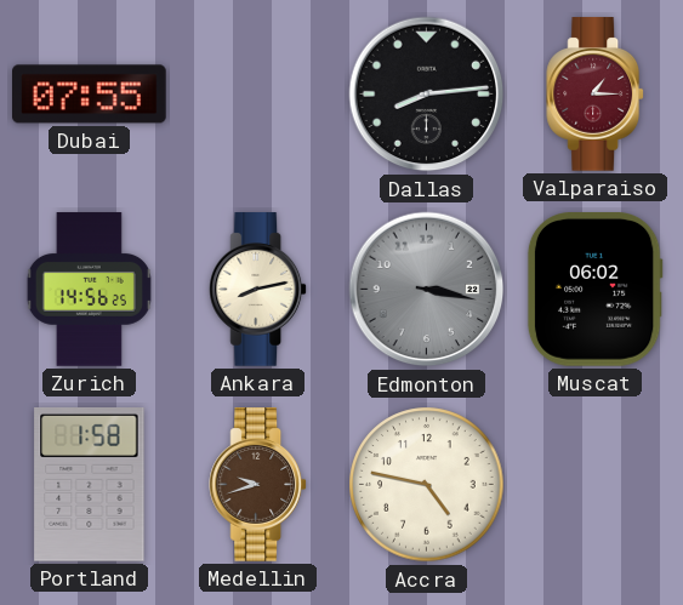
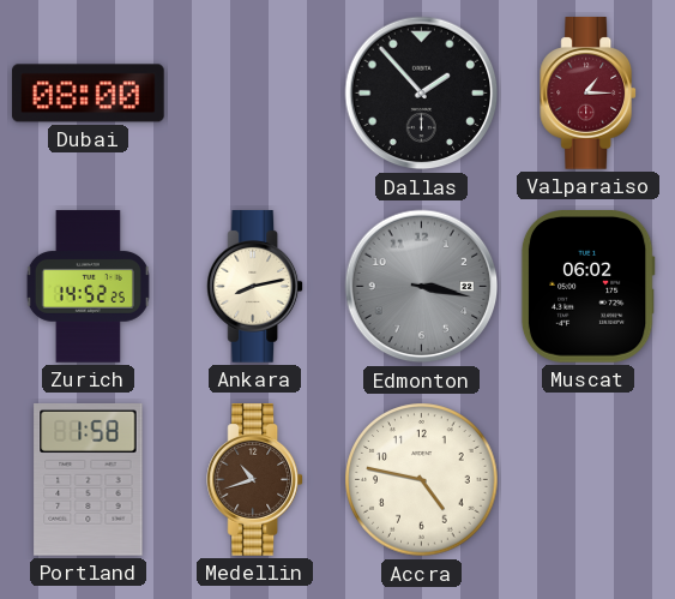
Dubai: 07:55 -> 08:00 (89, 94)
Dallas: 8:14 -> 1:53 (422, 94)
Zurich: 14:56 -> 14:52 (88, 287)
Medellin: 9:42 -> 10:42 (255, 480)
